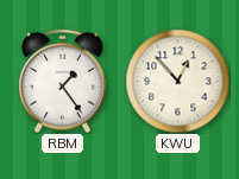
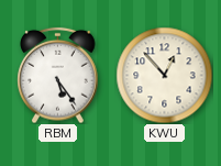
RBM: 1:24 -> 5:24 (58, 75)
